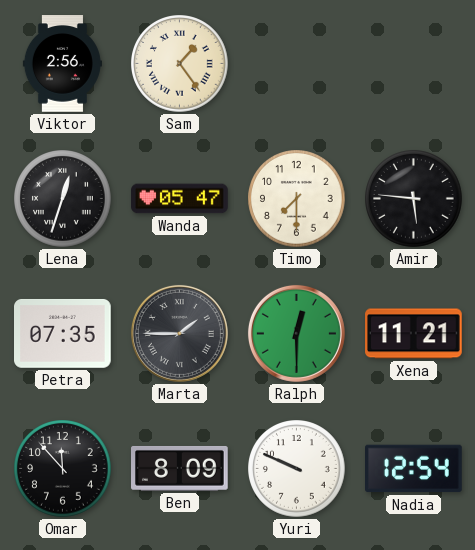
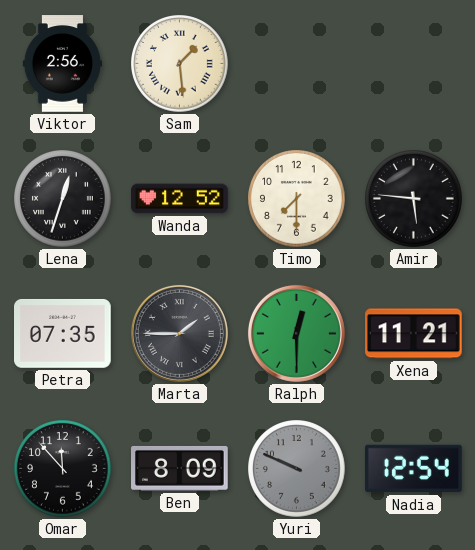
Sam: 1:24 -> 1:29 (180, 64)
Wanda: 05:47 -> 12:52 (180, 199)
Yuri dial: white -> grey (297, 469)
